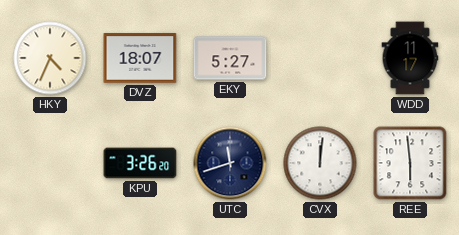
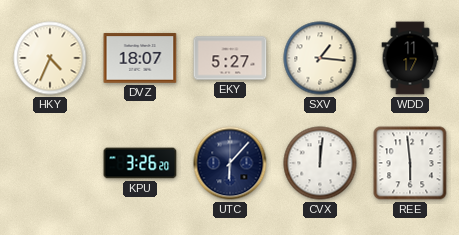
SXV: none -> 1:16 (320, 58)
UTC: 11:42 -> 6:07 (230, 163)
